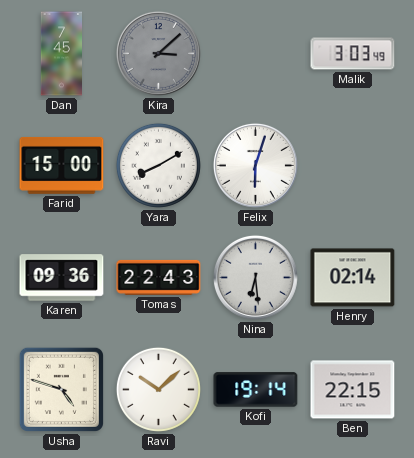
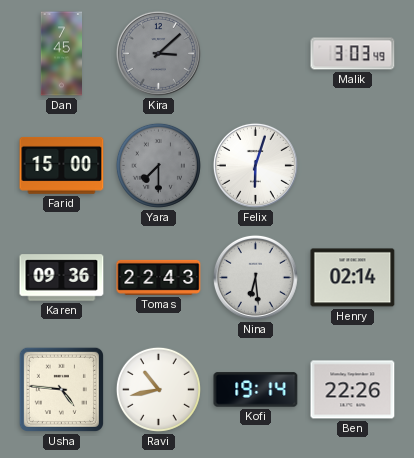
Yara: 8:10 -> 7:30 (158, 165)
Yara dial: white -> grey (158, 165)
Usha: 4:48 -> 4:46 (61, 389)
Ravi: 10:08 -> 10:43 (158, 389)
Ben: 22:15 -> 22:26 (353, 390)
